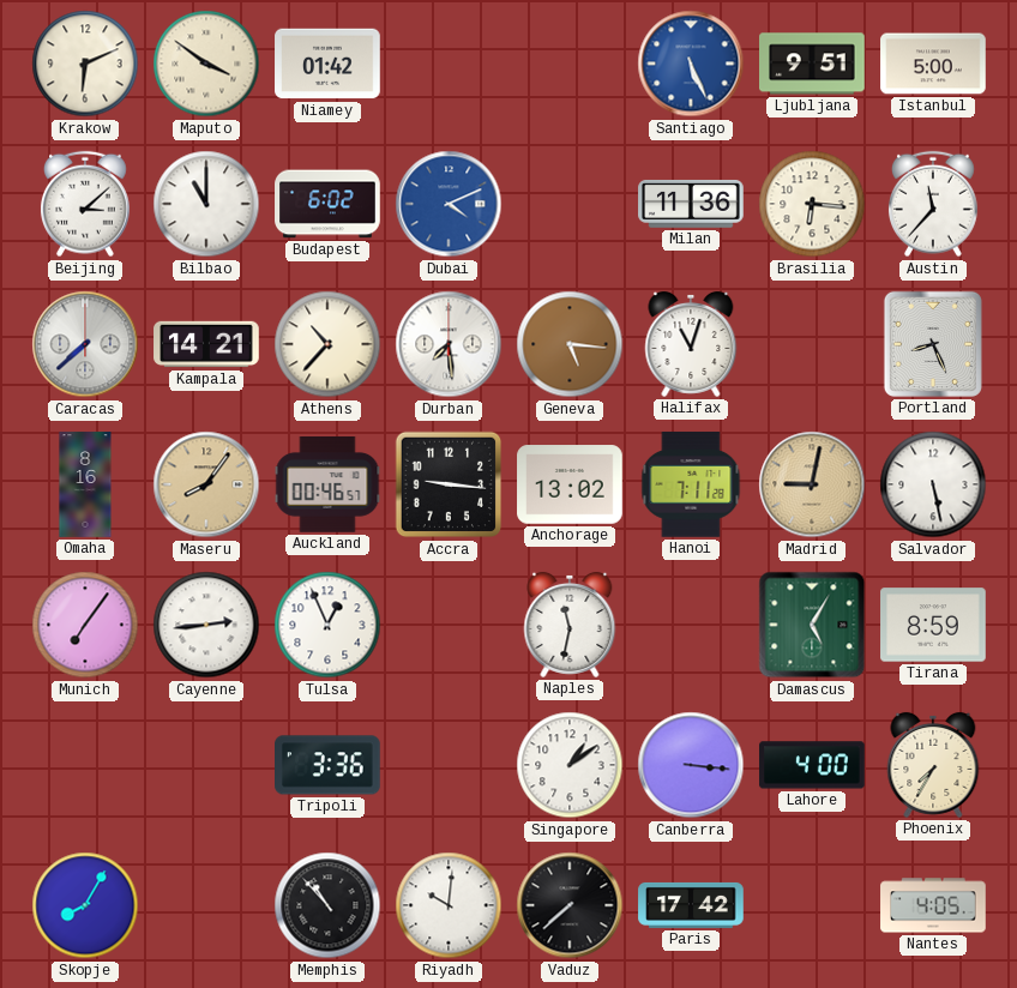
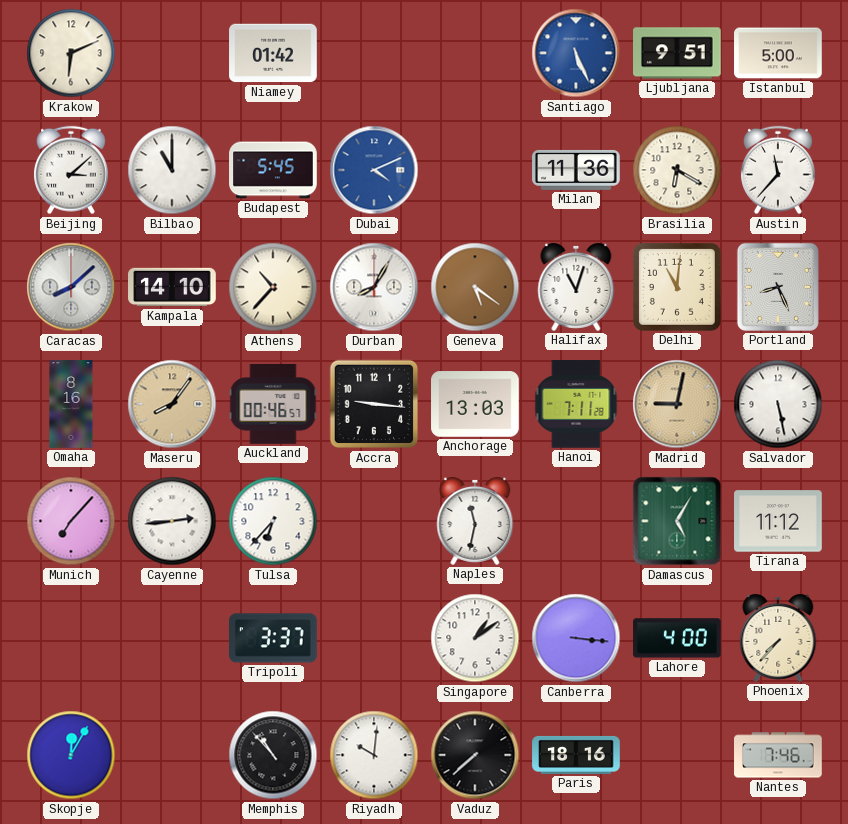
Maputo: 3:51 -> none (206, 64)
Budapest: 6:02 -> 5:45 (273, 170)
Brasilia: 6:16 -> 6:20 (677, 170)
Caracas: 7:38 -> 8:08 (71, 287)
Kampala: 14:21 -> 14:10 (172, 287)
Durban: 7:29 -> 8:05 (374, 287)
Geneva: 5:16 -> 5:21 (475, 287)
Delhi: none -> 11:01 (677, 287)
Anchorage: 13:02 -> 13:03 (475, 404)
Munich: 7:06 -> 7:07 (71, 521)
Tulsa: 12:56 -> 6:37 (273, 521)
Tirana: 8:59 -> 11:12 (778, 521)
Tripoli: 3:36 -> 3:37 (274, 638)
Phoenix: 7:35 -> 7:37 (778, 638)
Skopje: 8:05 -> 12:05 (71, 755)
Paris: 17:42 -> 18:16 (576, 755)
Nantes: 4:05 -> 7:46 (778, 755)
